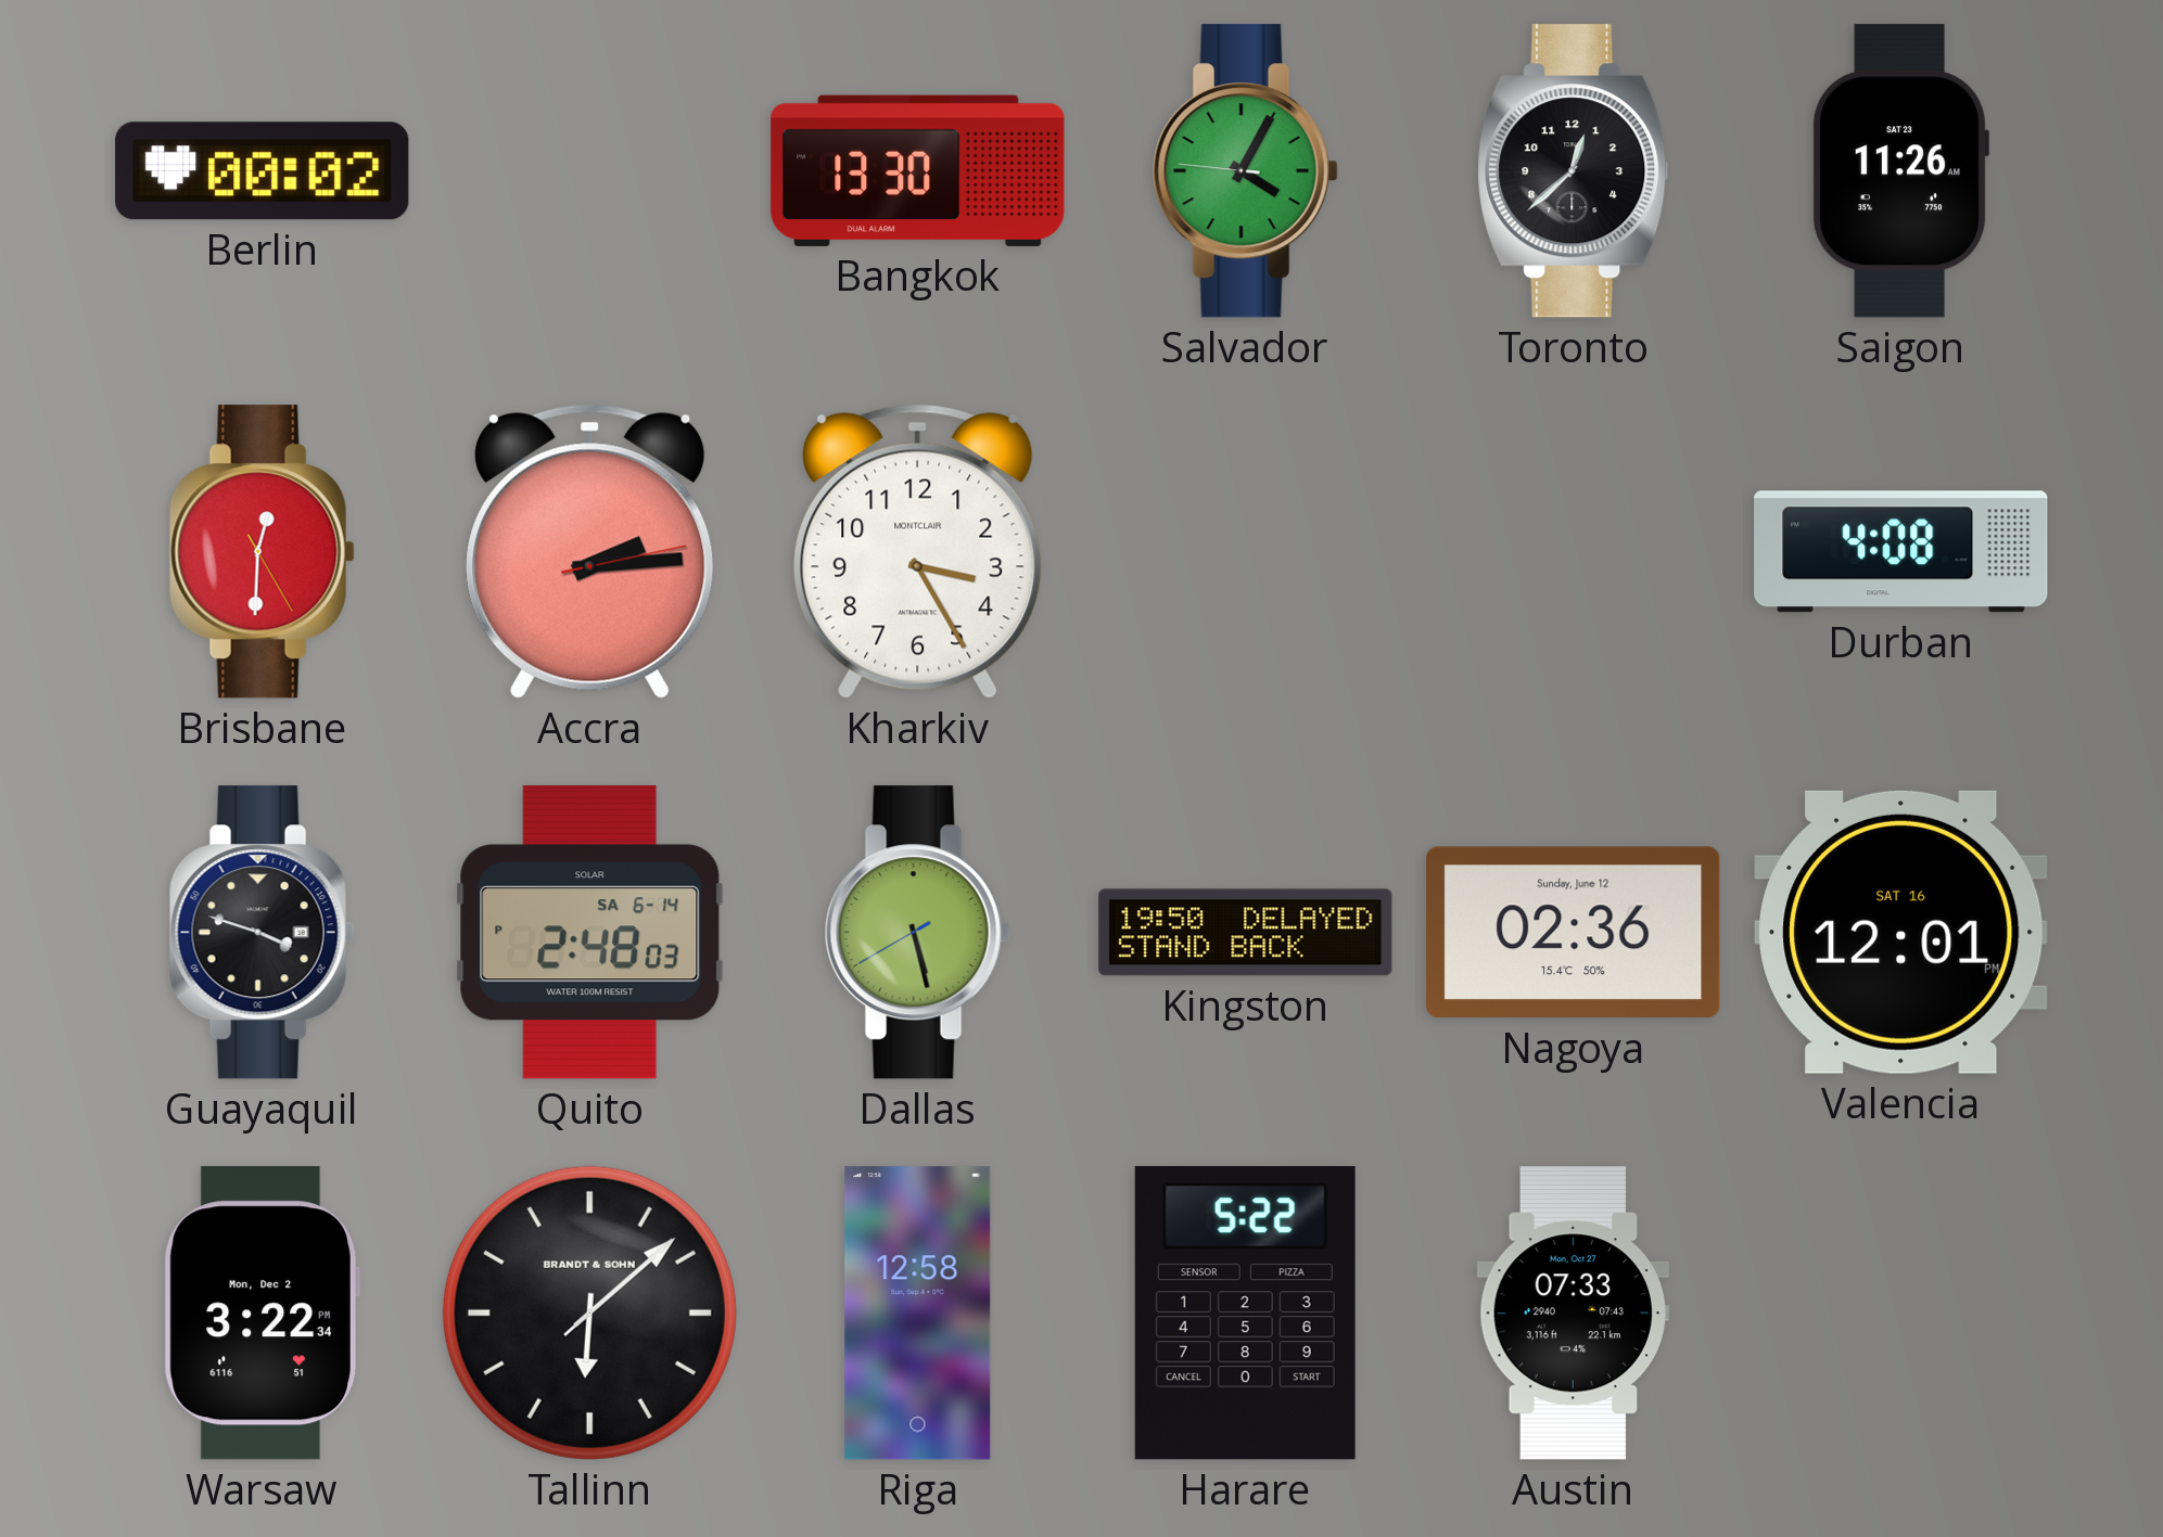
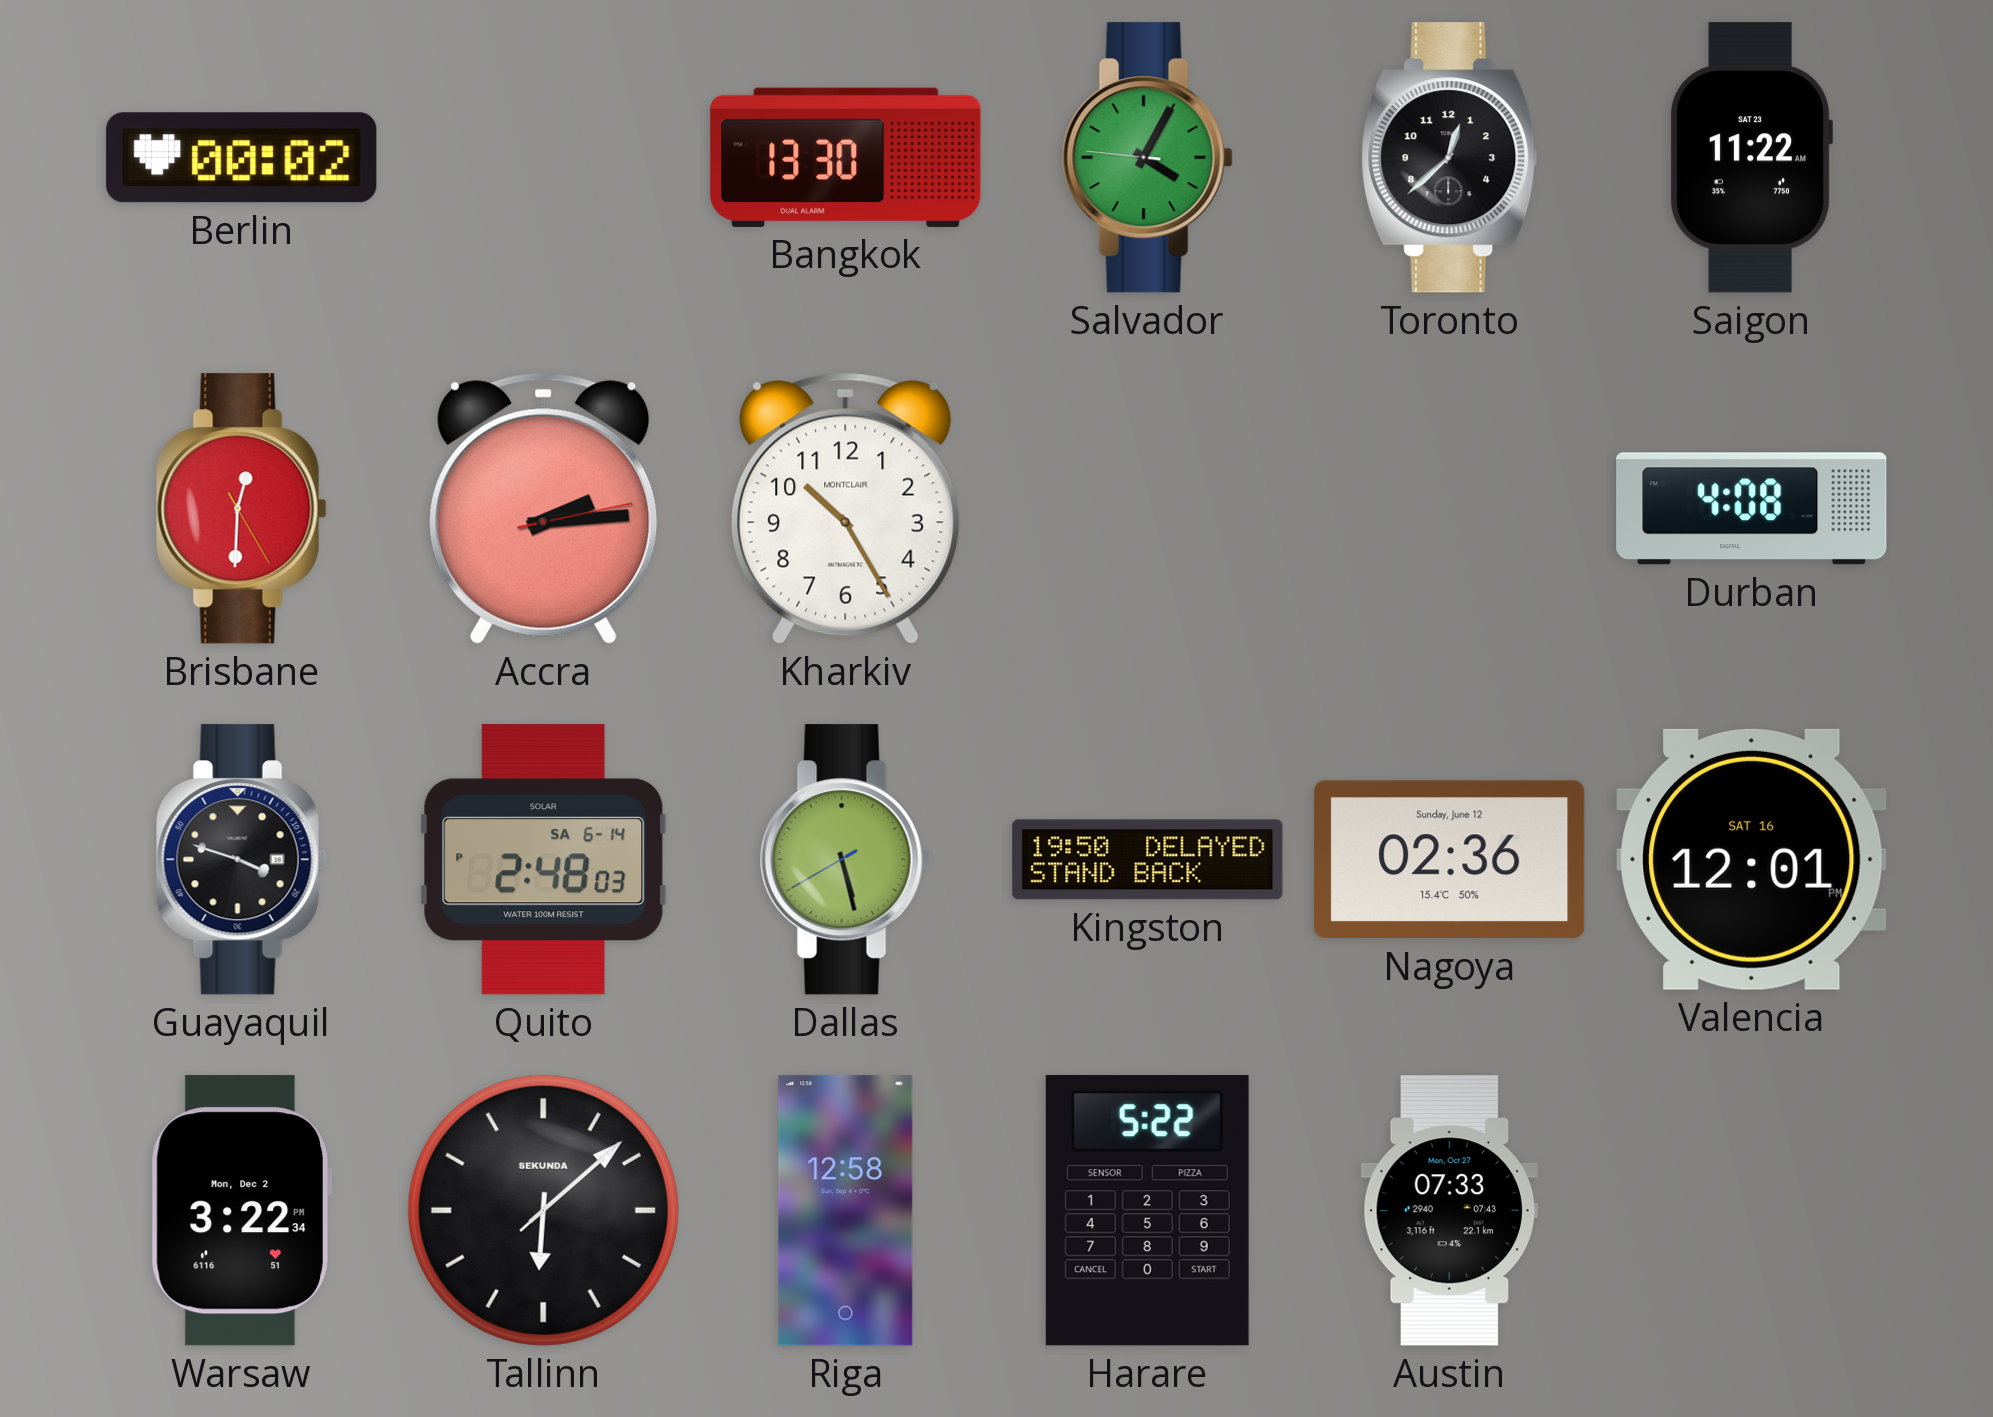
Saigon: 11:26 -> 11:22 (1751, 158)
Kharkiv: 3:25 -> 10:25 (846, 508)
Tallinn brand: BRANDT & SOHN -> SEKUNDA (543, 1210)
